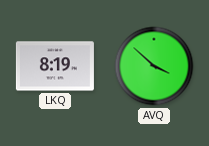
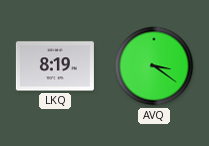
AVQ: 3:52 -> 3:21 (154, 66)
